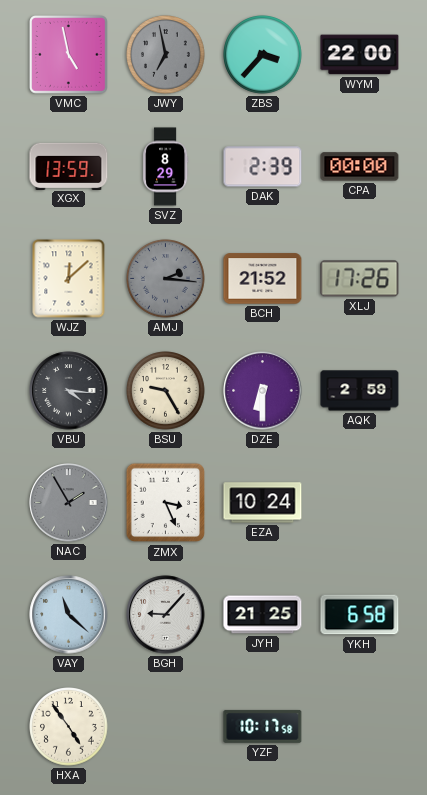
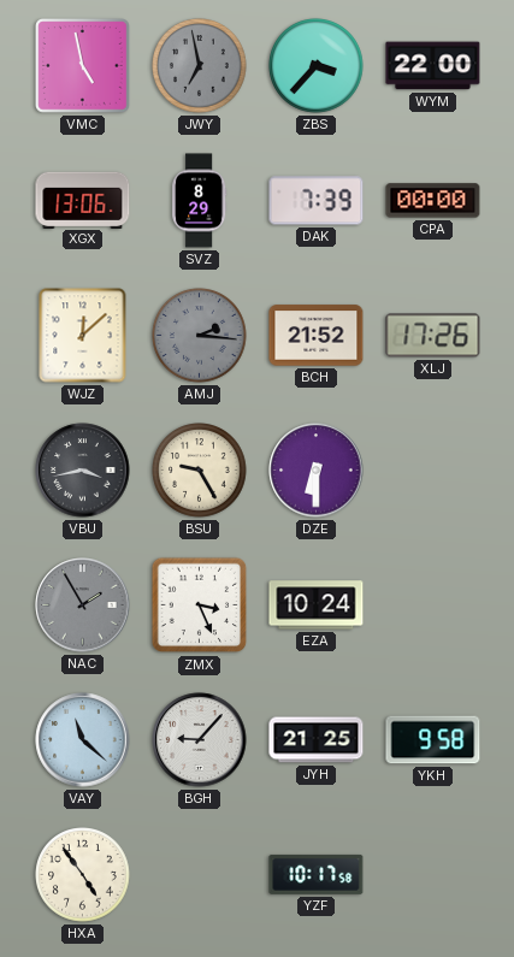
XGX: 13:59 -> 13:06 (83, 200)
DAK: 2:39 -> 7:39 (317, 201)
VBU: 4:16 -> 3:43 (83, 471)
AQK: 2:59 -> none (360, 391)
YKH: 6:58 -> 9:58 (433, 740)
